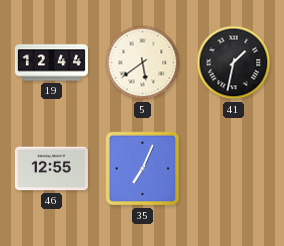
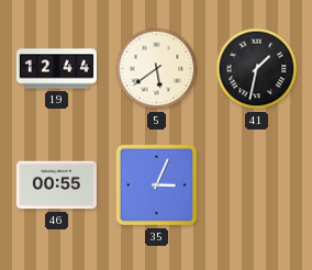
46: 12:55 -> 00:55 (56, 185)
35: 7:04 -> 3:04 (157, 185)
